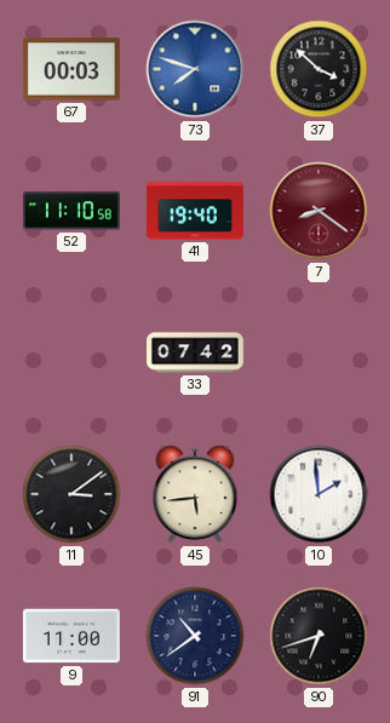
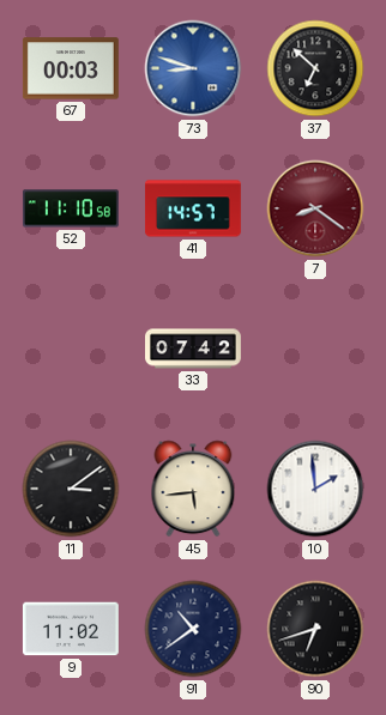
73: 7:48 -> 8:48 (193, 68)
37: 3:52 -> 6:52 (315, 68)
41: 19:40 -> 14:57 (193, 208)
9: 11:00 -> 11:02 (71, 629)
